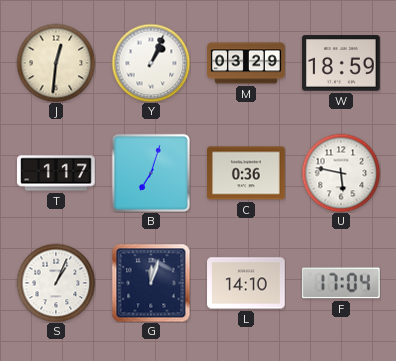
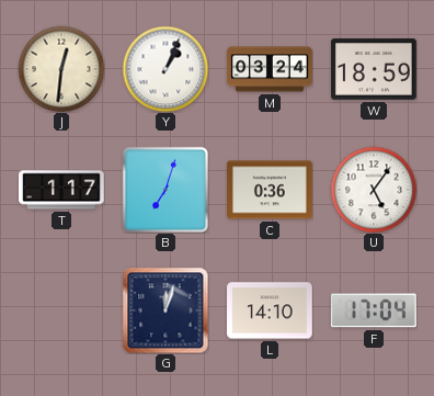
M: 03:29 -> 03:24 (270, 69)
U: 5:47 -> 5:06 (374, 190)
S: 1:04 -> none (56, 283)
